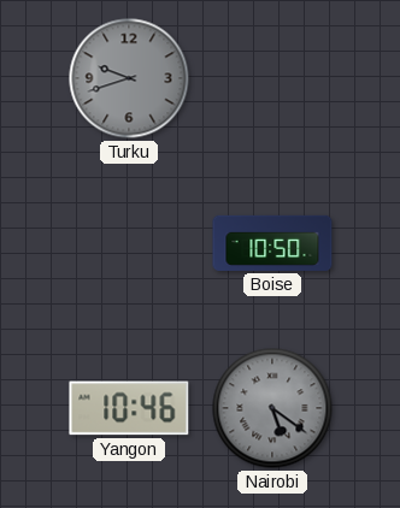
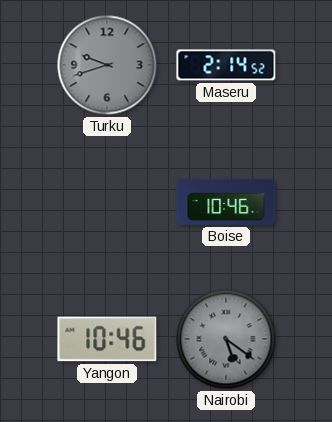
Maseru: none -> 2:14 (226, 65)
Boise: 10:50 -> 10:46 (226, 202)
